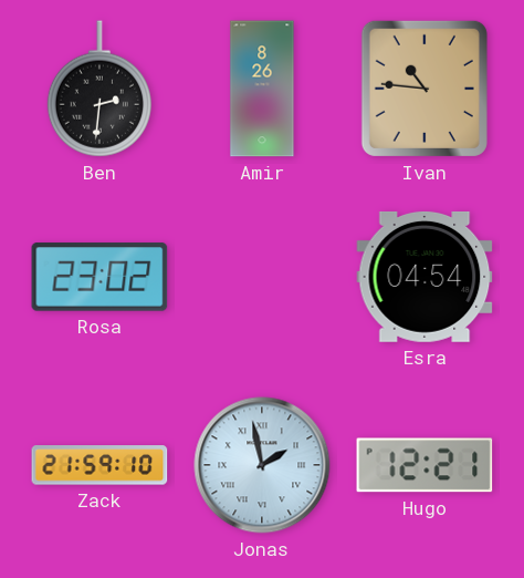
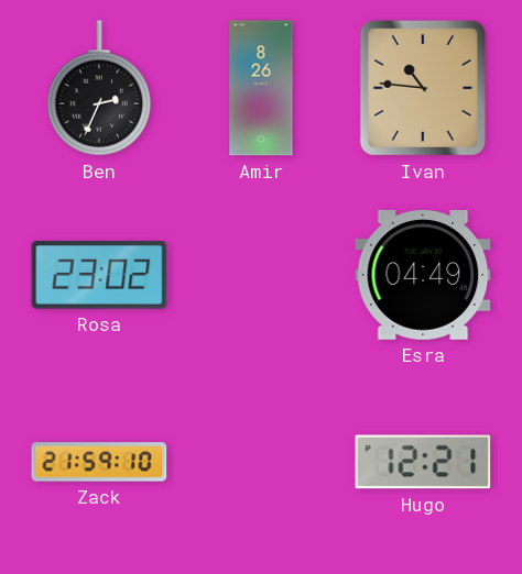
Ben: 2:31 -> 2:34 (99, 88)
Esra: 04:54 -> 04:49 (423, 275)
Jonas: 1:58 -> none (262, 465)
